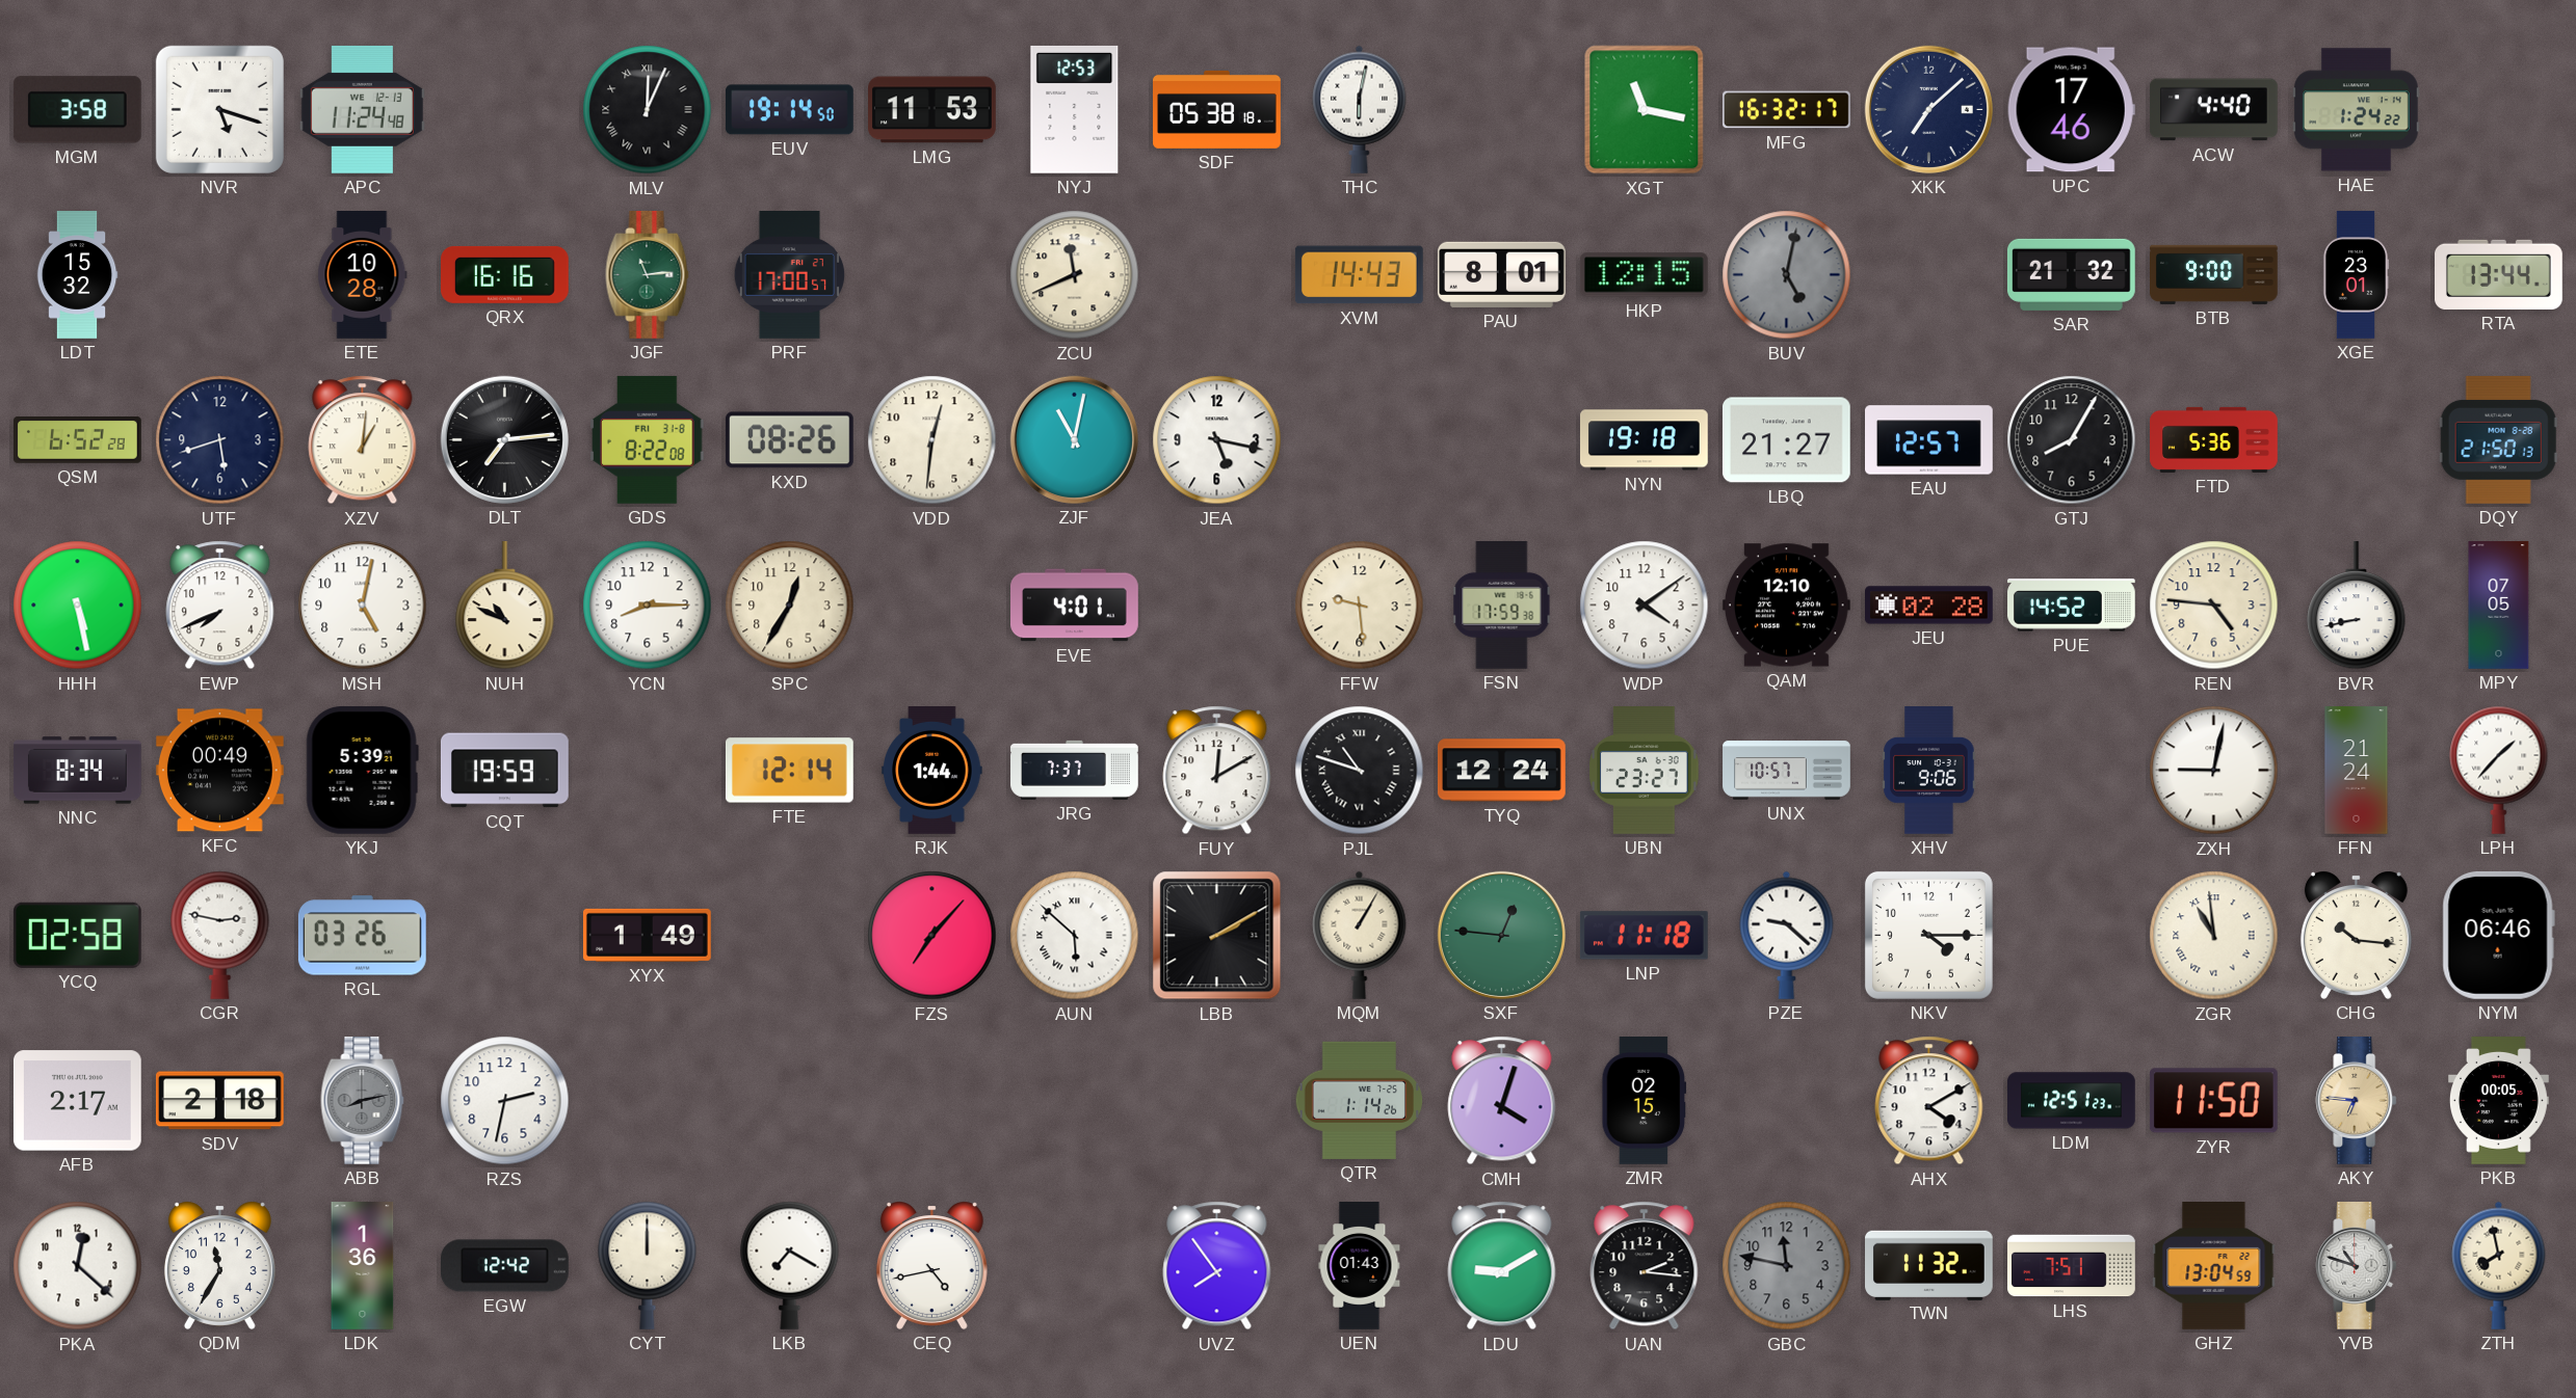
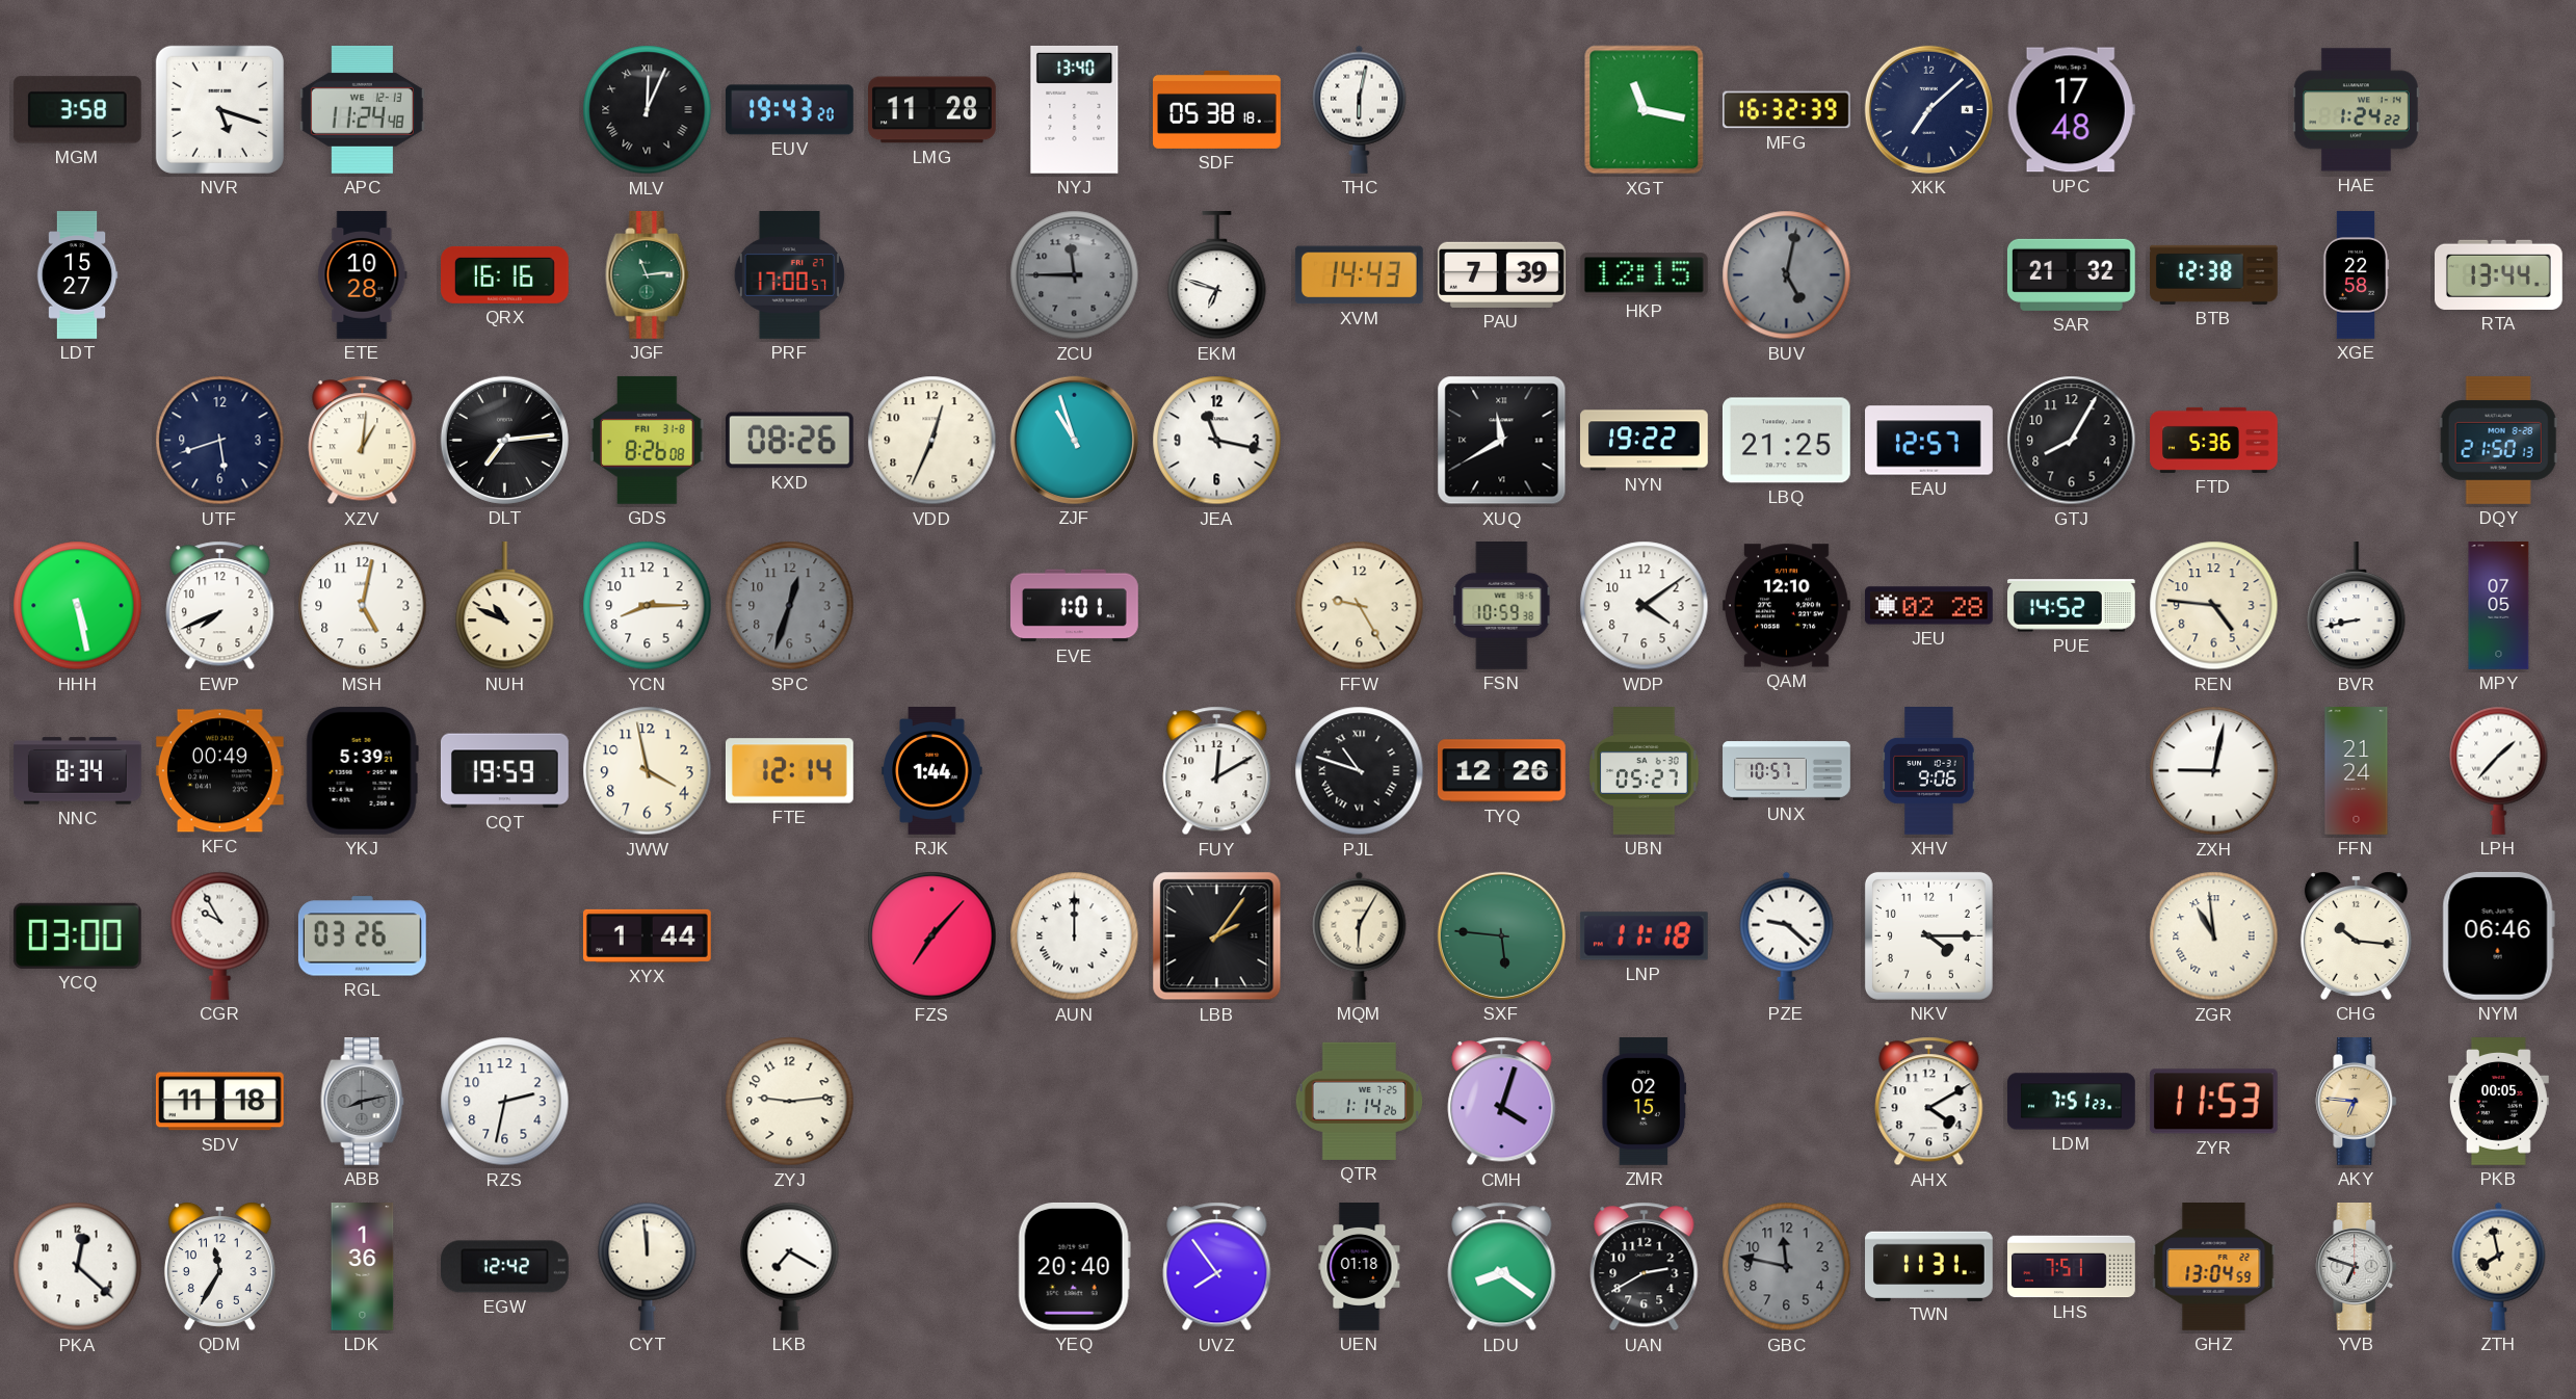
EUV: 19:14 -> 19:43 (789, 110)
LMG: 11:53 -> 11:28 (932, 110)
NYJ: 12:53 -> 13:40 (1075, 109)
MFG: 16:32:17 -> 16:32:39 (1787, 110)
UPC: 17:46 -> 17:48 (2071, 110)
ACW: 4:40 -> none (2213, 110)
LDT: 15:32 -> 15:27 (77, 275)
ZCU: 11:41 -> 11:45 (1075, 275)
ZCU dial: cream -> grey (1075, 275)
EKM: none -> 6:48 (1217, 275)
PAU: 8:01 -> 7:39 (1501, 274)
BTB: 9:00 -> 12:38 (2214, 274)
XGE: 23:01 -> 22:58 (2356, 275)
QSM: 6:52 -> none (78, 440)
GDS: 8:22 -> 8:26 (648, 440)
VDD: 12:31 -> 12:34 (932, 441)
ZJF: 11:02 -> 10:57 (1074, 440)
JEA: 5:17 -> 11:17 (1217, 441)
XUQ: none -> 11:40 (1502, 441)
NYN: 19:18 -> 19:22 (1645, 441)
LBQ: 21:27 -> 21:25 (1786, 441)
SPC: 12:35 -> 12:33 (790, 606)
SPC dial: cream -> grey (790, 606)
EVE: 4:01 -> 1:01 (1075, 606)
FFW: 9:29 -> 9:25 (1360, 606)
FSN: 17:59 -> 10:59 (1502, 606)
JWW: none -> 3:58 (648, 771)
JRG: 7:37 -> none (1075, 770)
TYQ: 12:24 -> 12:26 (1501, 771)
UBN: 23:27 -> 05:27 (1645, 771)
YCQ: 02:58 -> 03:00 (77, 935)
CGR: 2:47 -> 9:55 (220, 935)
XYX: 1:49 -> 1:44 (647, 935)
AUN: 5:52 -> 12:00 (1075, 936)
LBB: 2:10 -> 2:06 (1217, 936)
MQM: 1:05 -> 6:05 (1360, 935)
SXF: 12:46 -> 5:46 (1501, 935)
AFB: 2:17 -> none (77, 1101)
SDV: 2:18 -> 11:18 (219, 1102)
ZYJ: none -> 9:14 (790, 1102)
LDM: 12:51 -> 7:51 (2072, 1102)
ZYR: 11:50 -> 11:53 (2213, 1102)
CYT: 12:00 -> 11:59 (648, 1266)
CEQ: 4:43 -> none (931, 1265)
YEQ: none -> 20:40 (1074, 1266)
UEN: 01:43 -> 01:18 (1360, 1267)
LDU: 9:10 -> 8:21 (1502, 1267)
UAN: 2:16 -> 2:40 (1645, 1267)
TWN: 11:32 -> 11:31 (1929, 1266)
YVB: 10:48 -> 6:48 (2357, 1267)
